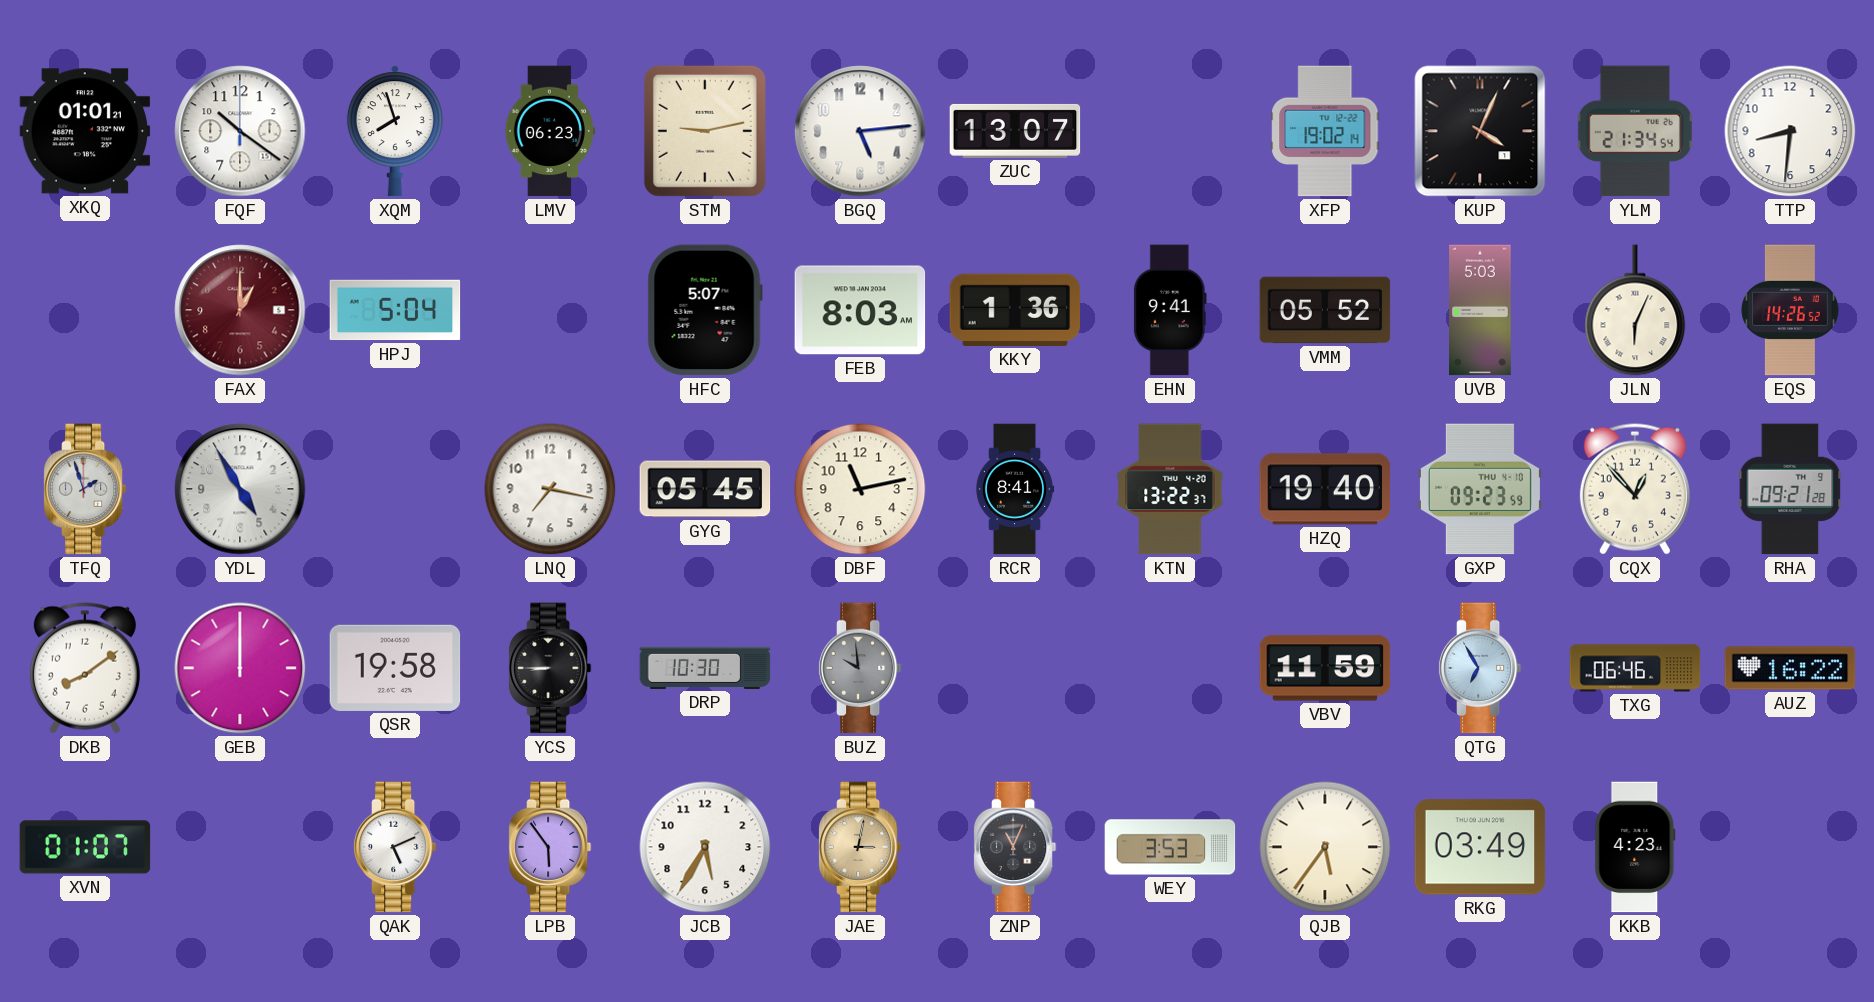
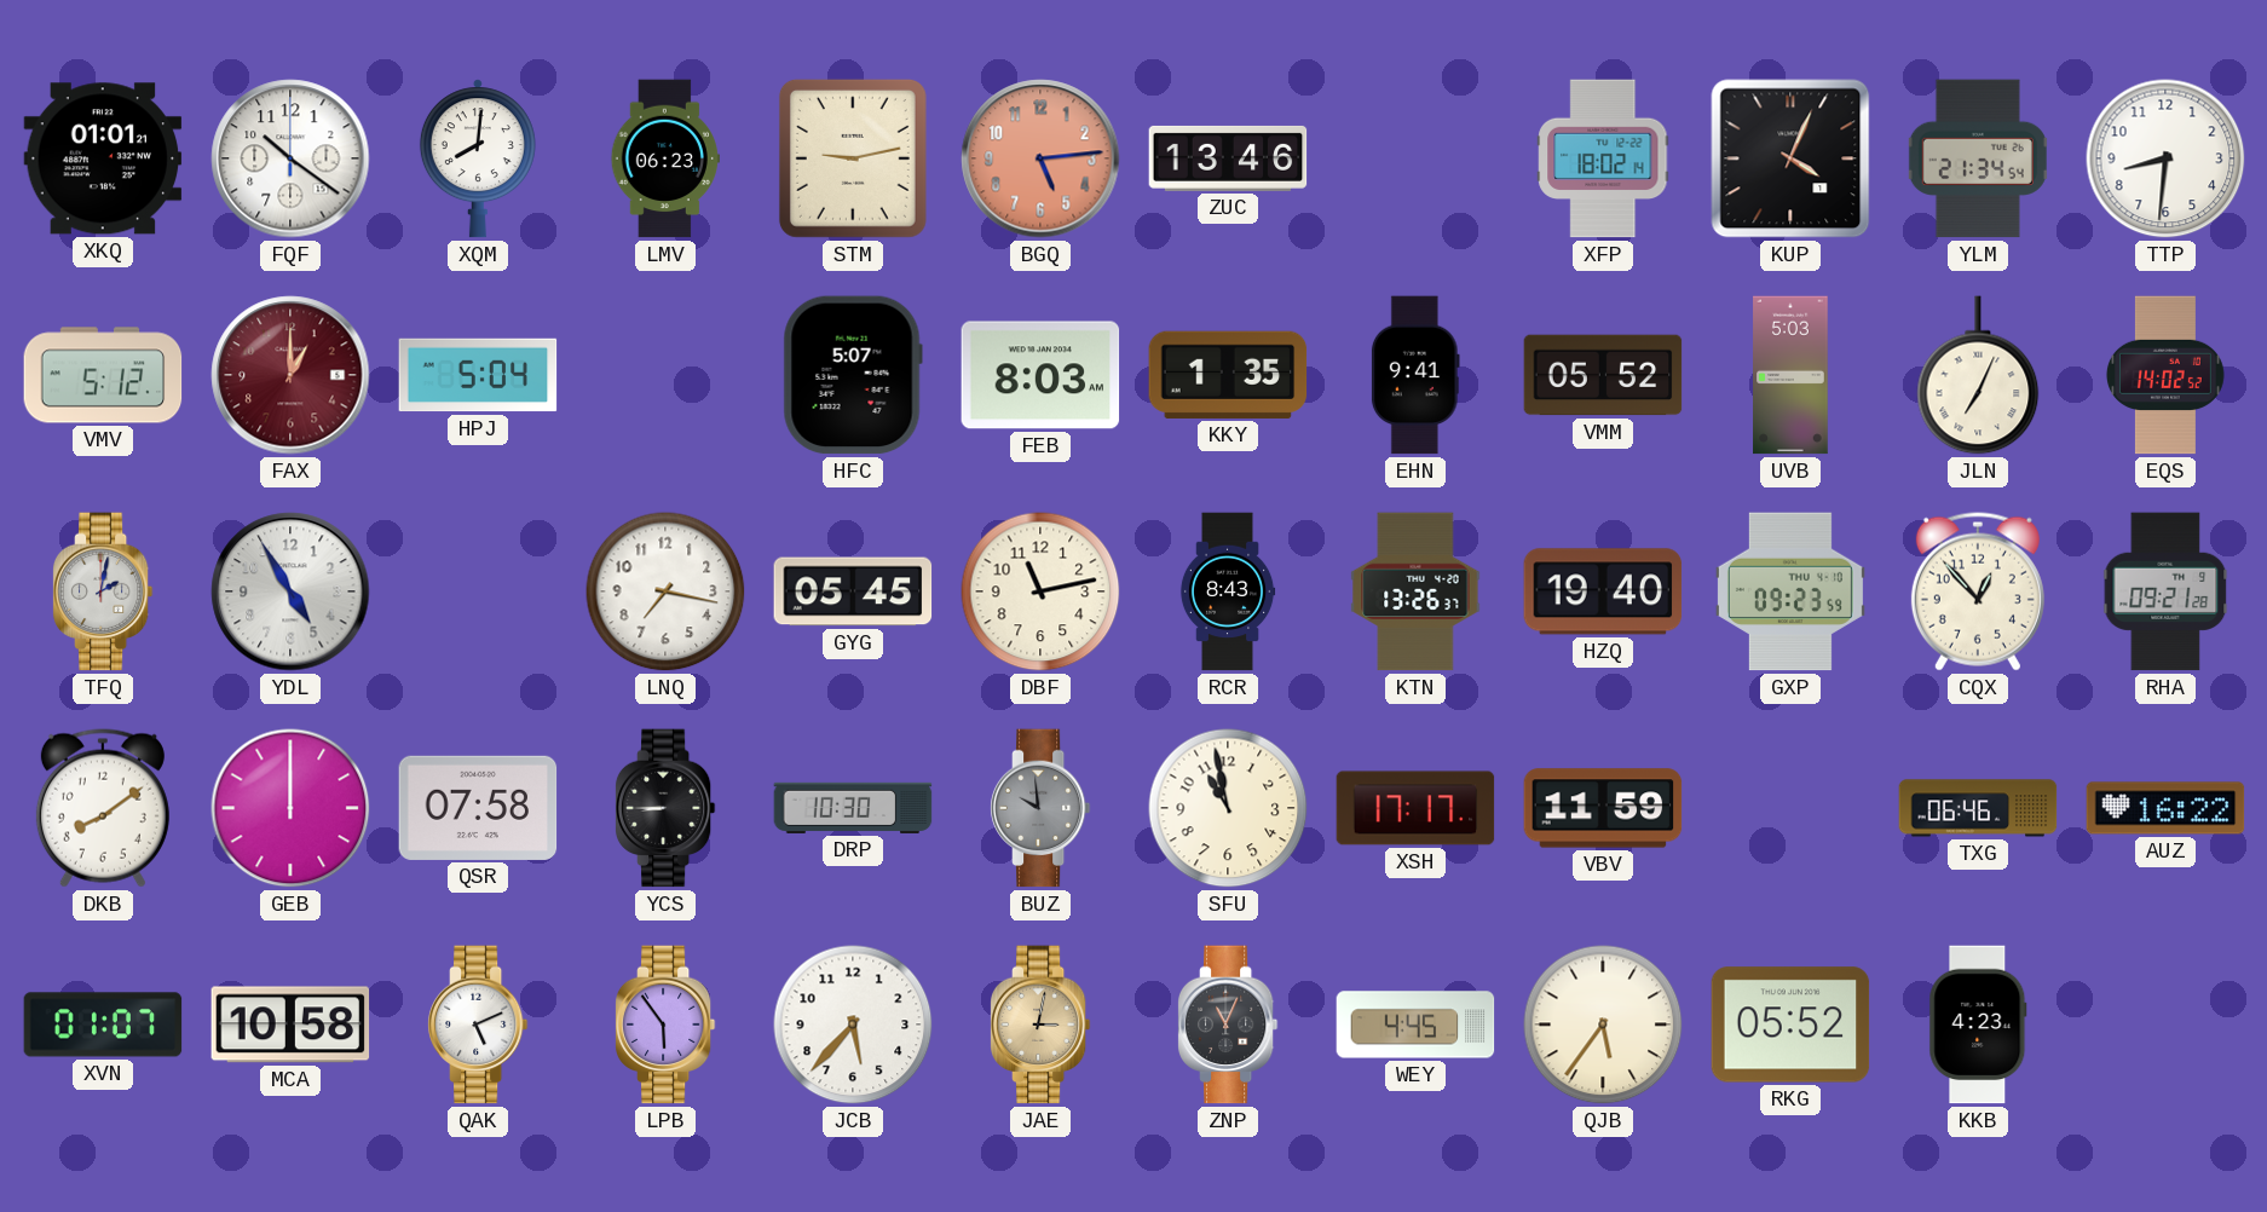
XQM: 7:57 -> 8:01 (478, 158)
BGQ dial: white -> salmon (1040, 158)
ZUC: 13:07 -> 13:46 (1228, 158)
XFP: 19:02 -> 18:02 (1603, 158)
VMV: none -> 5:12 (103, 375)
KKY: 1:36 -> 1:35 (1228, 375)
JLN: 6:04 -> 7:04 (1978, 375)
EQS: 14:26 -> 14:02 (2165, 375)
TFQ: 1:57 -> 2:02 (103, 591)
RCR: 8:41 -> 8:43 (1228, 591)
KTN: 13:22 -> 13:26 (1415, 591)
QSR: 19:58 -> 07:58 (478, 808)
SFU: none -> 10:58 (1228, 808)
XSH: none -> 17:17 (1415, 808)
QTG: 6:55 -> none (1480, 668)
MCA: none -> 10:58 (290, 1025)
JCB: 5:35 -> 5:37 (853, 1025)
WEY: 3:53 -> 4:45 (1415, 1025)
RKG: 03:49 -> 05:52 (1790, 1025)
